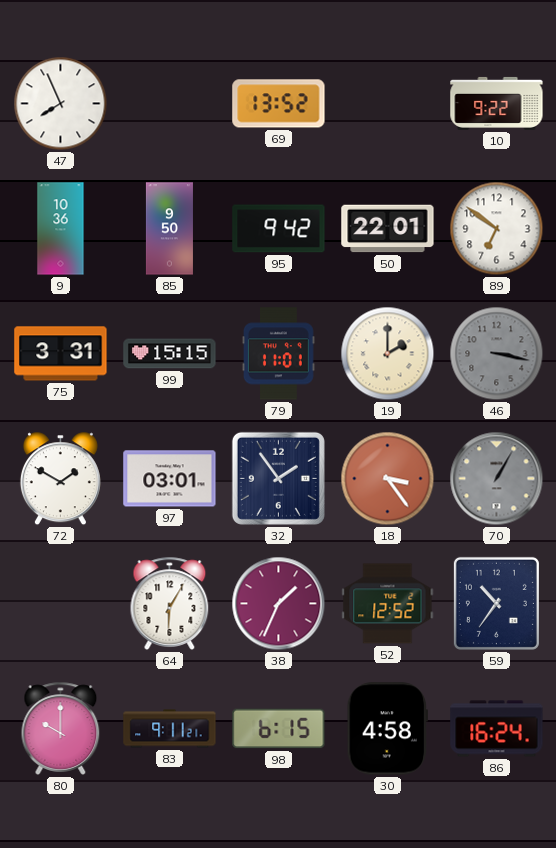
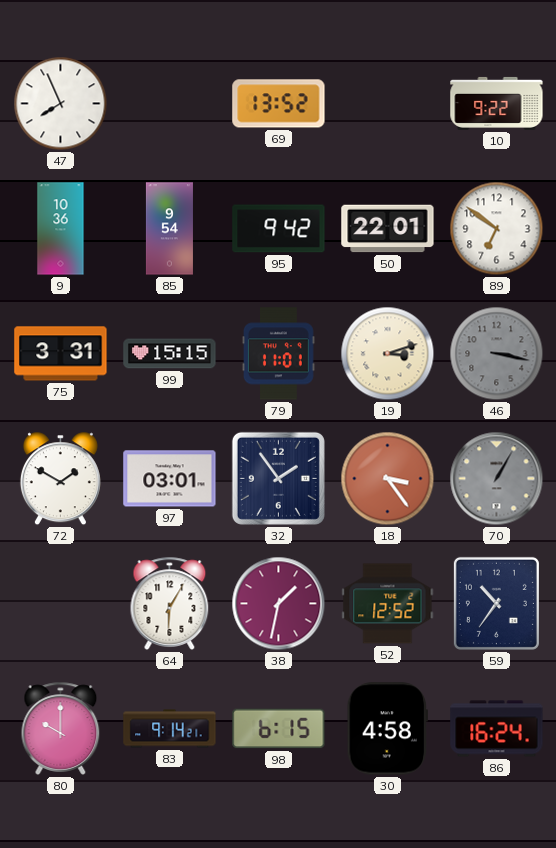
85: 9:50 -> 9:54 (169, 229)
19: 2:00 -> 3:12 (388, 354)
38: 1:34 -> 1:32 (279, 604)
83: 9:11 -> 9:14 (170, 729)
